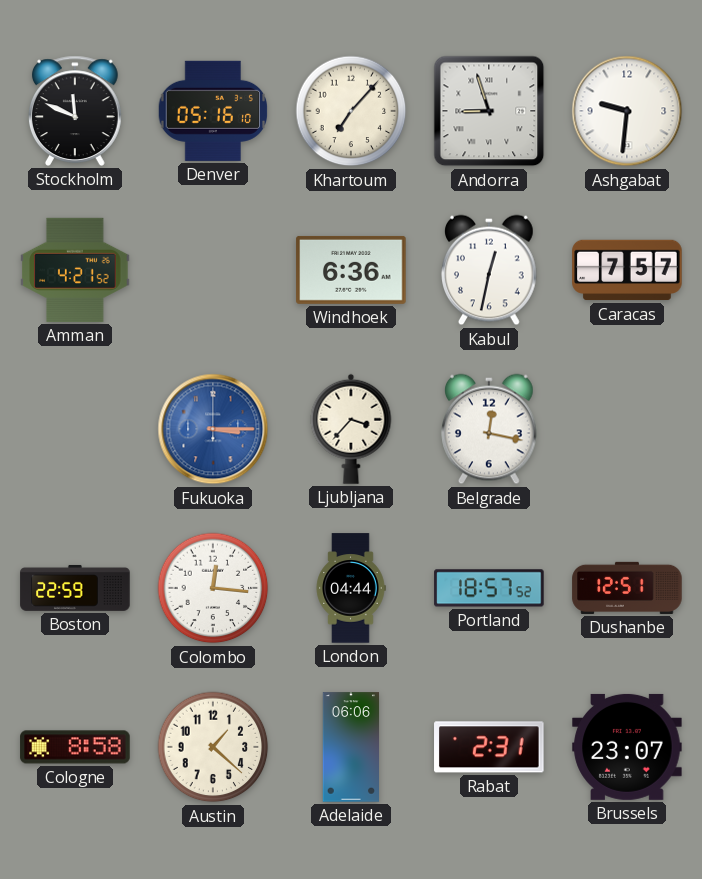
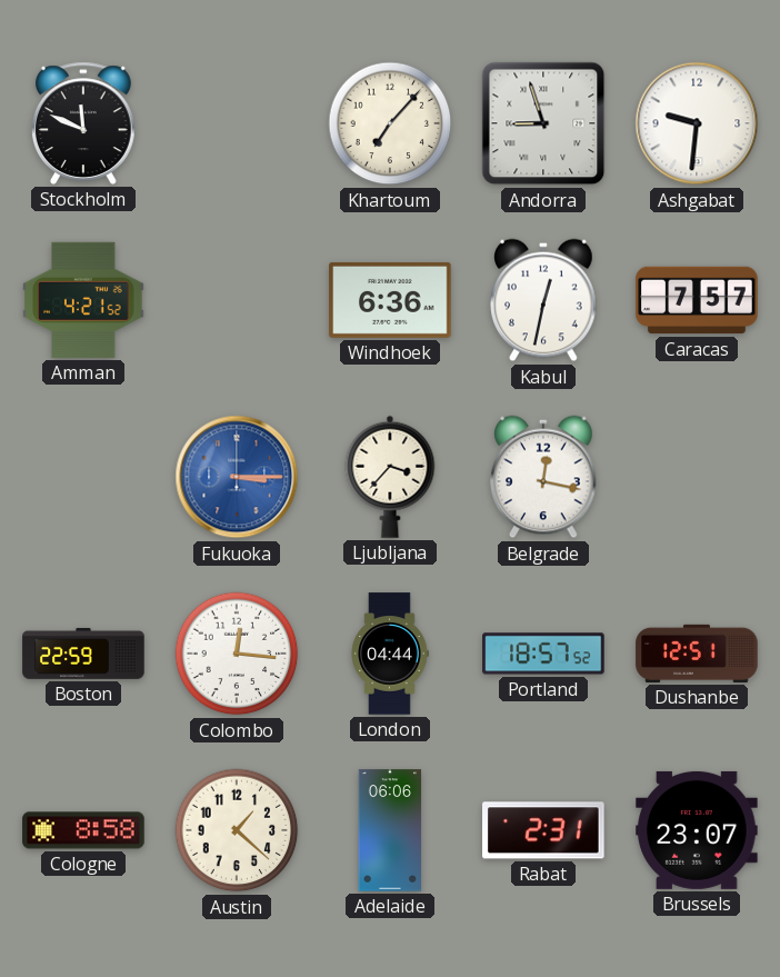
Denver: 05:16 -> none (212, 111)
